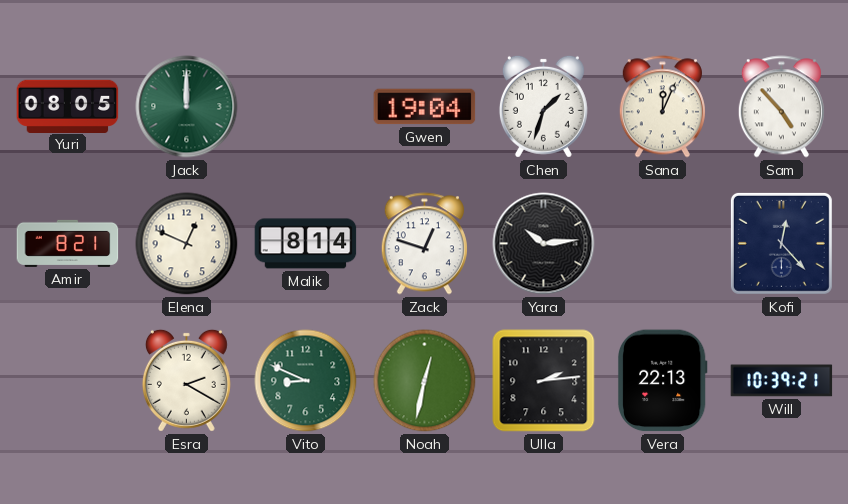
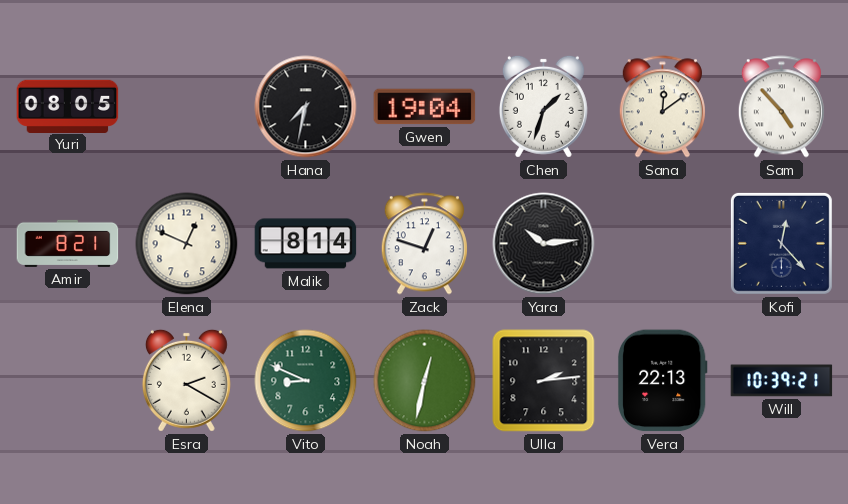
Jack: 12:00 -> none (187, 107)
Hana: none -> 7:32 (306, 107)
Sana: 12:04 -> 12:09 (662, 107)
